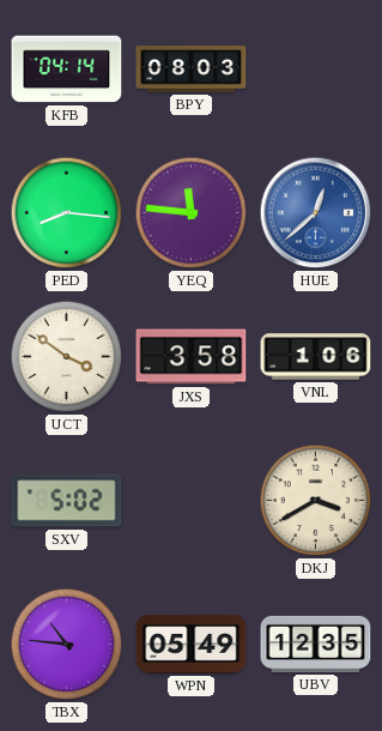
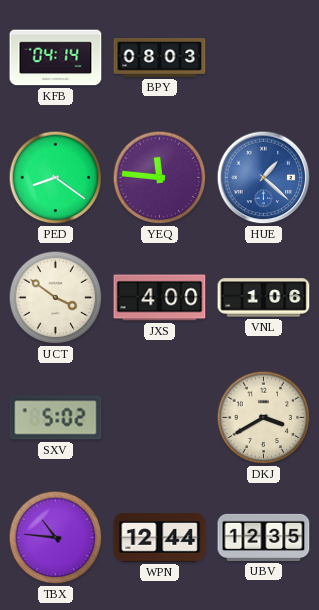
PED: 8:16 -> 8:21 (56, 178)
HUE: 12:38 -> 1:22 (264, 178)
JXS: 3:58 -> 4:00 (160, 298)
WPN: 05:49 -> 12:44 (160, 538)
